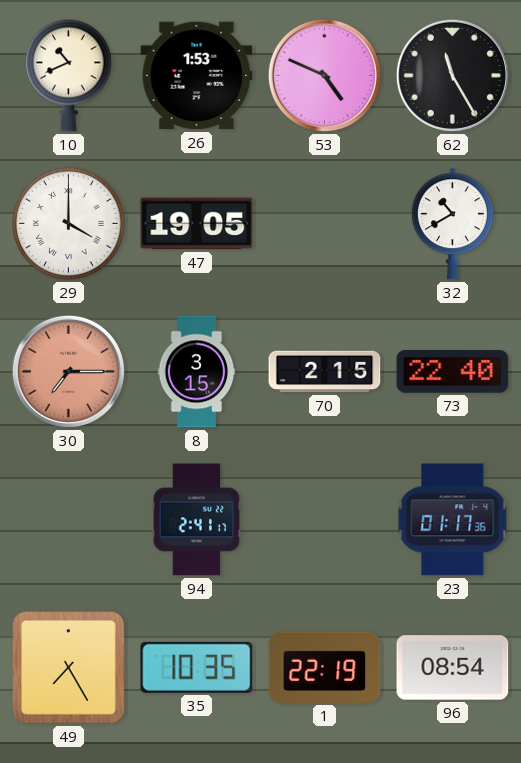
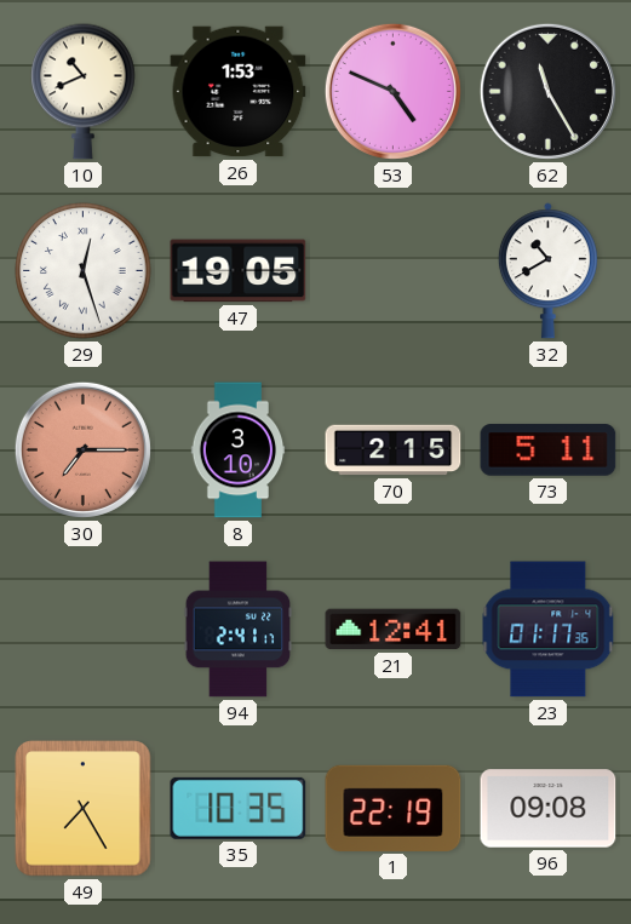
29: 4:00 -> 12:27 (84, 271)
8: 3:15 -> 3:10 (239, 450)
73: 22:40 -> 5:11 (549, 450)
21: none -> 12:41 (394, 630)
96: 08:54 -> 09:08 (549, 809)
